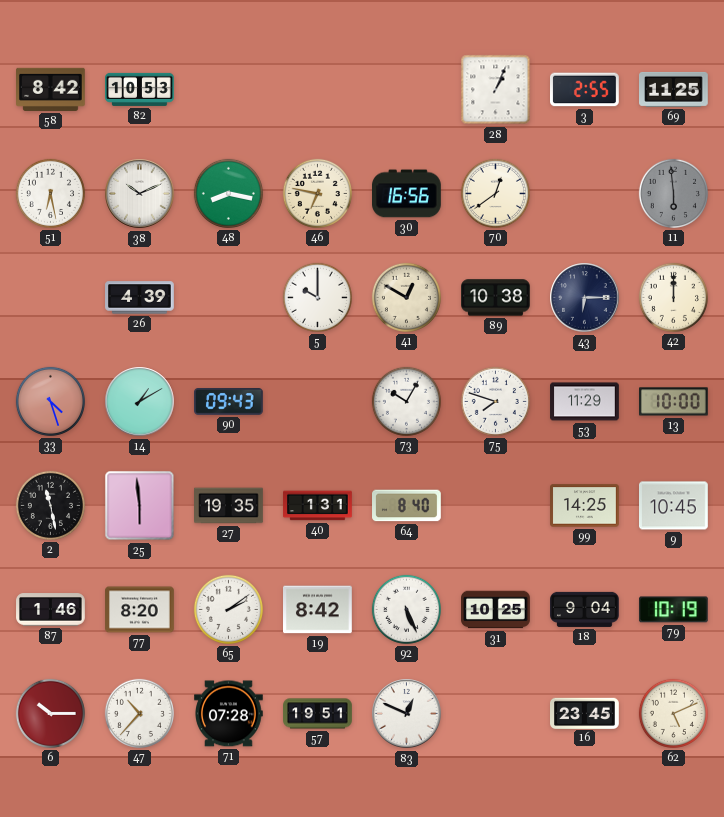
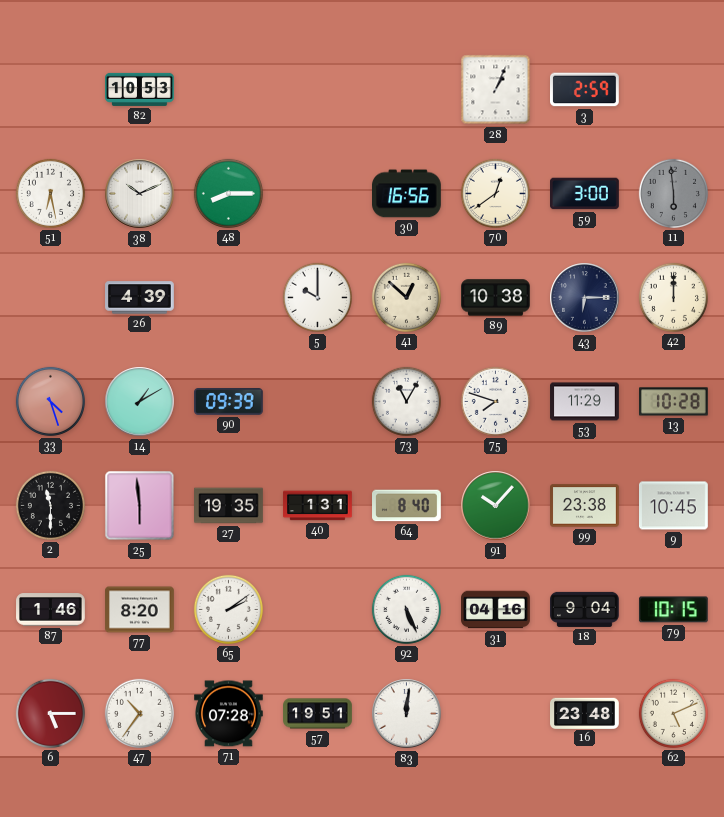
58: 8:42 -> none (51, 89)
3: 2:55 -> 2:59 (585, 90)
69: 11:25 -> none (674, 89)
48: 8:17 -> 8:15 (228, 193)
46: 6:47 -> none (317, 193)
59: none -> 3:00 (585, 194)
41: 12:50 -> 12:52 (406, 297)
90: 09:43 -> 09:39 (229, 402)
73: 10:05 -> 11:05 (406, 401)
13: 10:00 -> 10:28 (674, 402)
2: 11:28 -> 11:30 (50, 505)
91: none -> 10:07 (496, 506)
99: 14:25 -> 23:38 (585, 506)
19: 8:42 -> none (318, 610)
31: 10:25 -> 04:16 (496, 610)
79: 10:19 -> 10:15 (673, 610)
6: 10:15 -> 5:15 (50, 713)
47: 10:37 -> 10:36 (139, 713)
83: 12:49 -> 12:01 (407, 714)
16: 23:45 -> 23:48 (585, 713)
